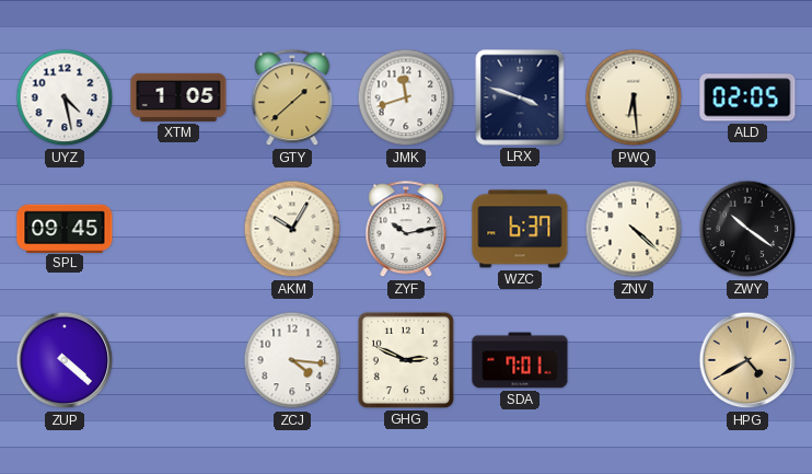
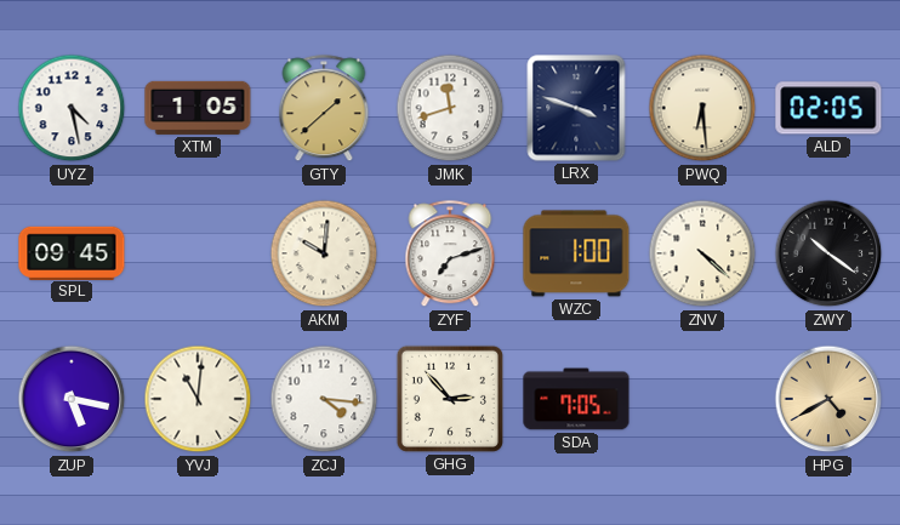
AKM: 10:05 -> 10:01 (324, 253)
ZYF: 10:13 -> 7:12 (450, 255)
WZC: 6:37 -> 1:00 (576, 253)
ZUP: 4:22 -> 5:17 (72, 399)
YVJ: none -> 11:01 (198, 399)
GHG: 2:49 -> 2:53 (450, 399)
SDA: 7:01 -> 7:05 (576, 399)
